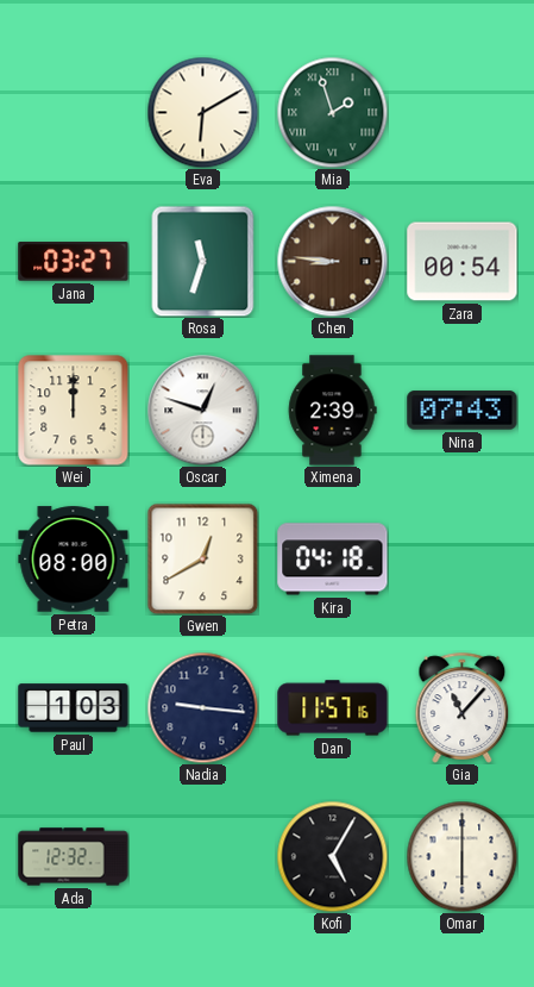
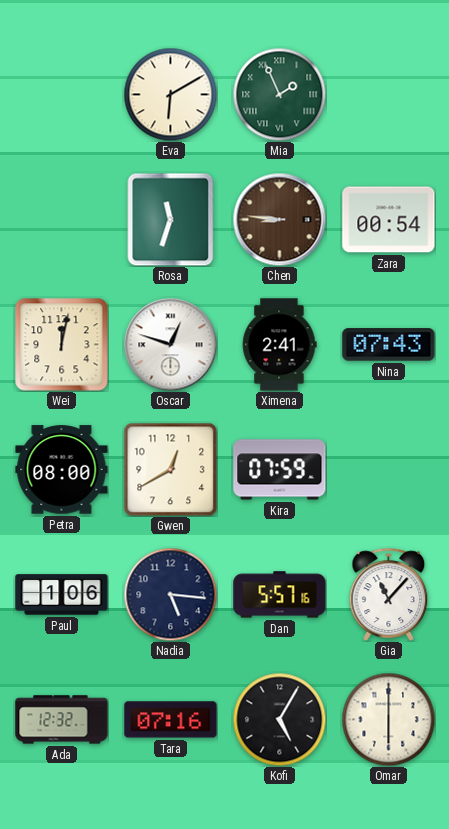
Mia: 1:57 -> 1:56 (279, 94)
Jana: 03:27 -> none (74, 262)
Wei: 12:00 -> 12:02 (62, 345)
Ximena: 2:39 -> 2:41 (279, 345)
Kira: 04:18 -> 07:59 (280, 470)
Paul: 1:03 -> 1:06 (62, 595)
Nadia: 9:16 -> 5:16 (170, 594)
Dan: 11:57 -> 5:57 (280, 595)
Tara: none -> 07:16 (171, 720)
